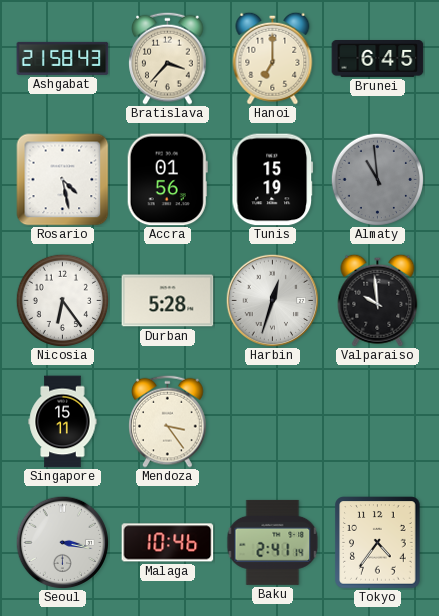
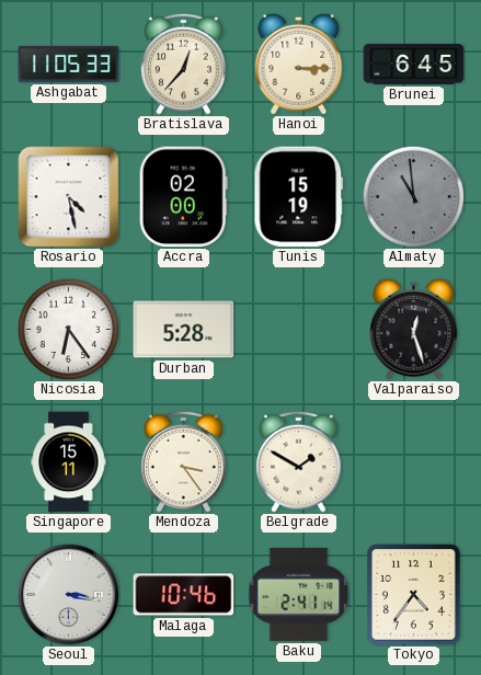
Ashgabat: 21:58 -> 11:05 (69, 64)
Bratislava: 3:37 -> 12:37 (184, 64)
Hanoi: 7:00 -> 3:15 (299, 64)
Accra: 01:56 -> 02:00 (183, 197)
Harbin: 12:33 -> none (272, 300)
Valparaiso: 9:59 -> 12:27 (414, 329)
Belgrade: none -> 1:50 (299, 461)
